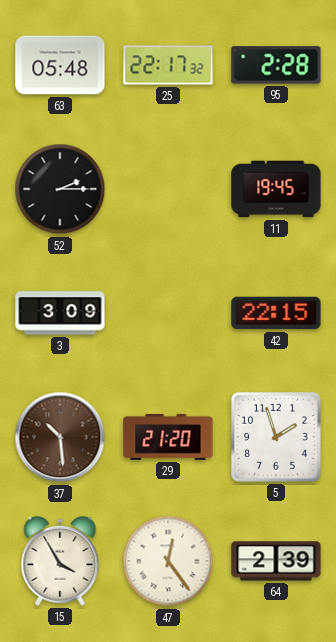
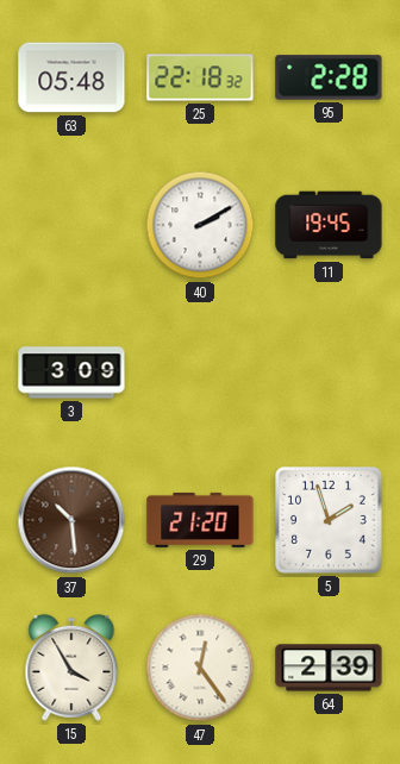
25: 22:17 -> 22:18 (200, 77)
52: 2:15 -> none (60, 189)
40: none -> 2:10 (200, 225)
42: 22:15 -> none (276, 313)
